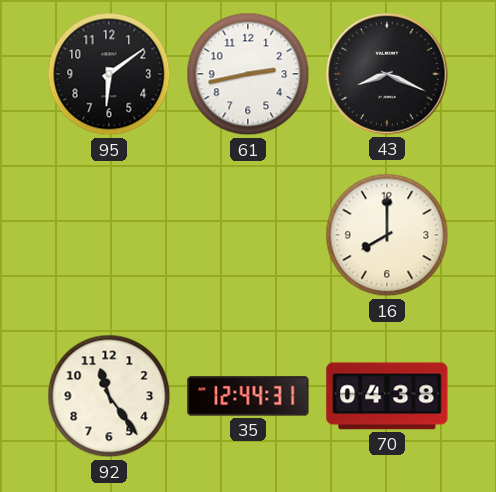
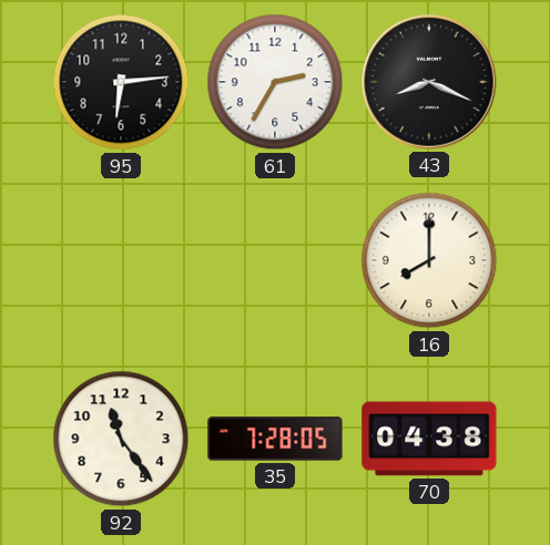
95: 6:09 -> 6:14 (121, 82)
61: 2:43 -> 2:35 (275, 82)
35: 12:44 -> 7:28 (275, 439)
